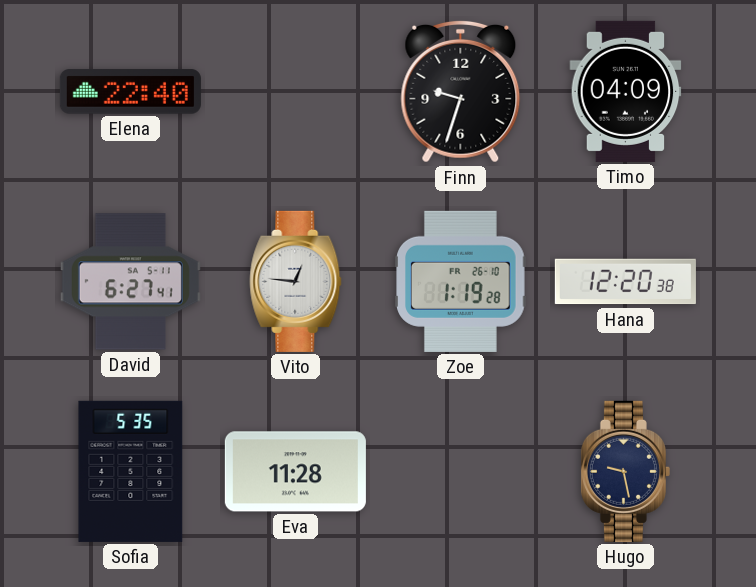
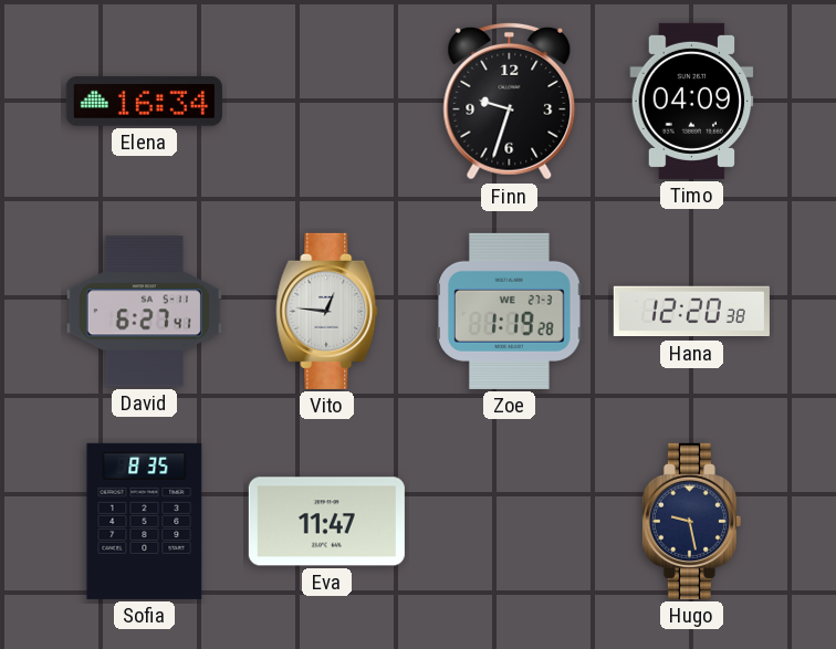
Elena: 22:40 -> 16:34 (144, 102)
Zoe date: FR 26-10 -> WE 27-3 (510, 311)
Sofia: 5:35 -> 8:35 (145, 521)
Eva: 11:28 -> 11:47 (326, 522)
